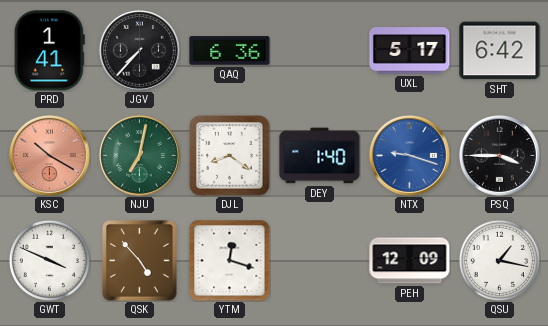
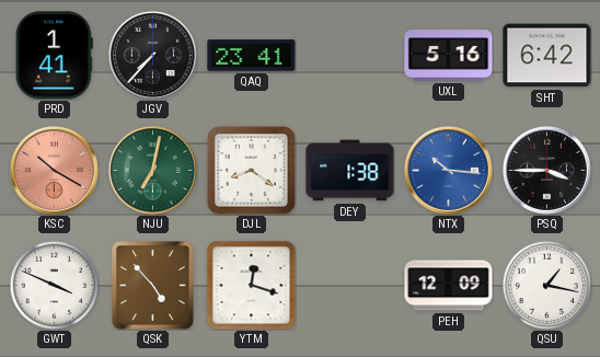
QAQ: 6:36 -> 23:41 (252, 56)
UXL: 5:17 -> 5:16 (449, 56)
DEY: 1:40 -> 1:38 (350, 171)
NTX: 9:18 -> 10:16 (448, 170)
